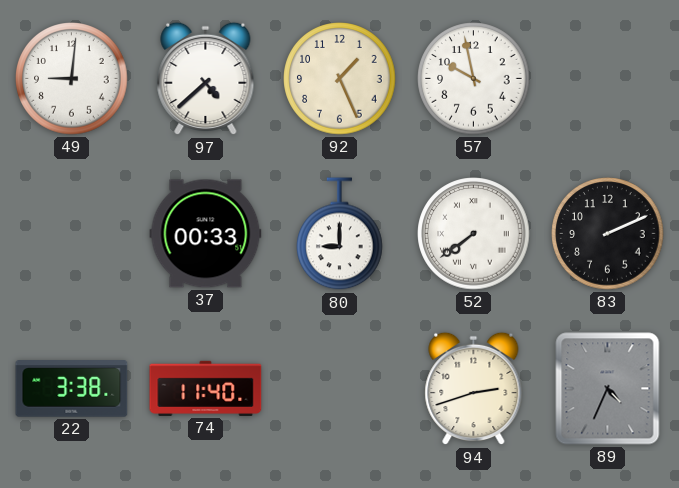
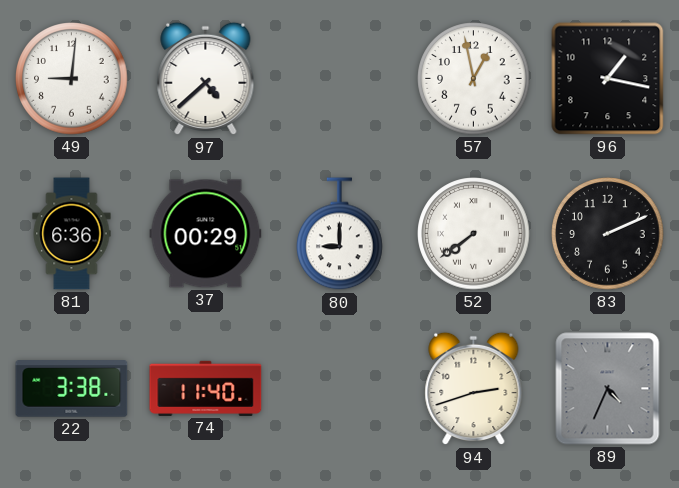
92: 1:26 -> none (340, 79)
57: 9:58 -> 12:58 (474, 79)
96: none -> 1:17 (608, 79)
81: none -> 6:36 (72, 234)
37: 00:33 -> 00:29 (206, 234)
